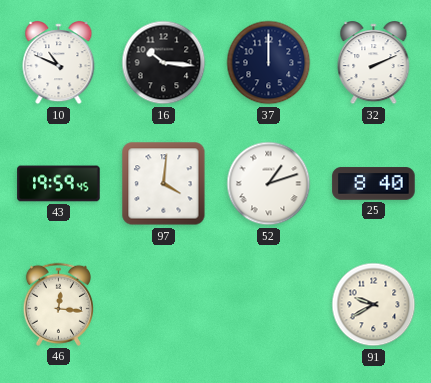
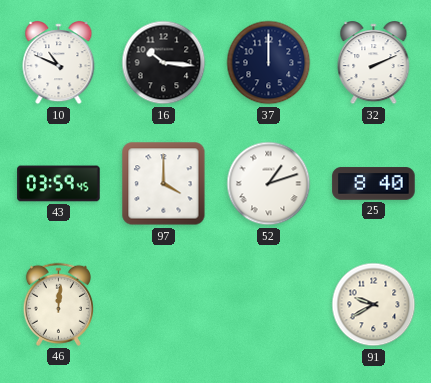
43: 19:59 -> 03:59 (59, 184)
97: 4:01 -> 4:00 (164, 184)
46: 12:16 -> 12:01 (58, 304)
